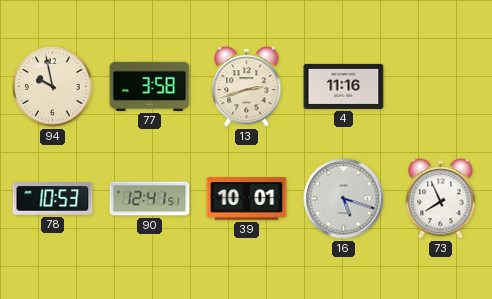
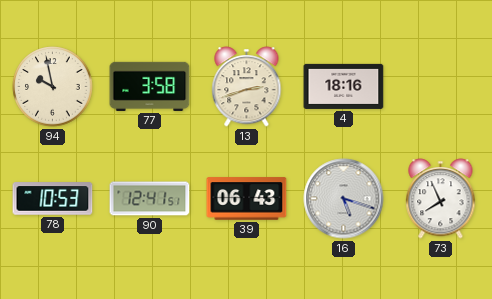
4: 11:16 -> 18:16 (344, 86)
39: 10:01 -> 06:43 (247, 199)
